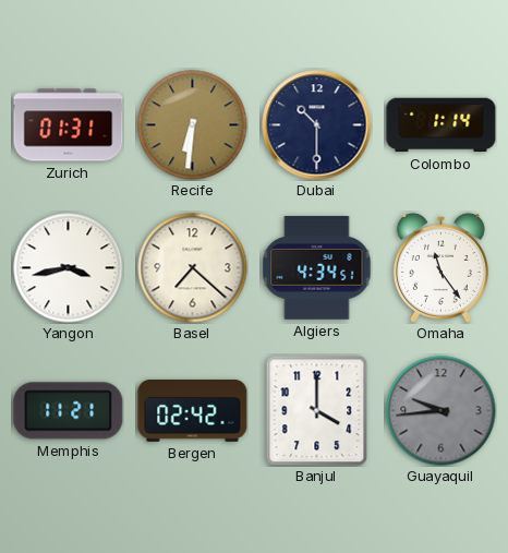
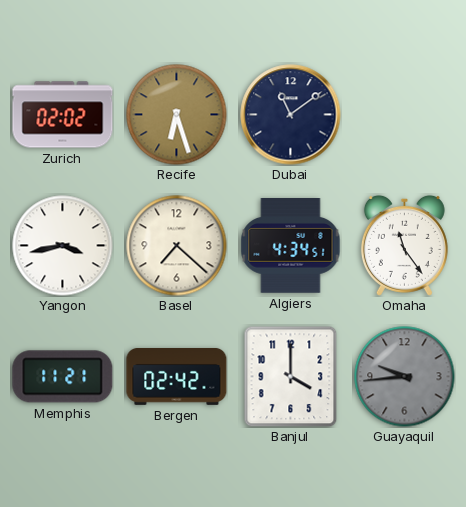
Zurich: 01:31 -> 02:02 (63, 115)
Recife: 6:31 -> 6:27 (177, 115)
Dubai: 10:30 -> 11:09 (291, 115)
Colombo: 1:14 -> none (442, 125)
